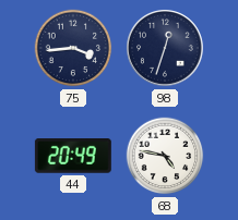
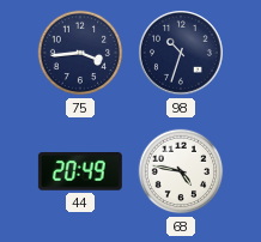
98: 12:33 -> 10:33 (182, 54)
